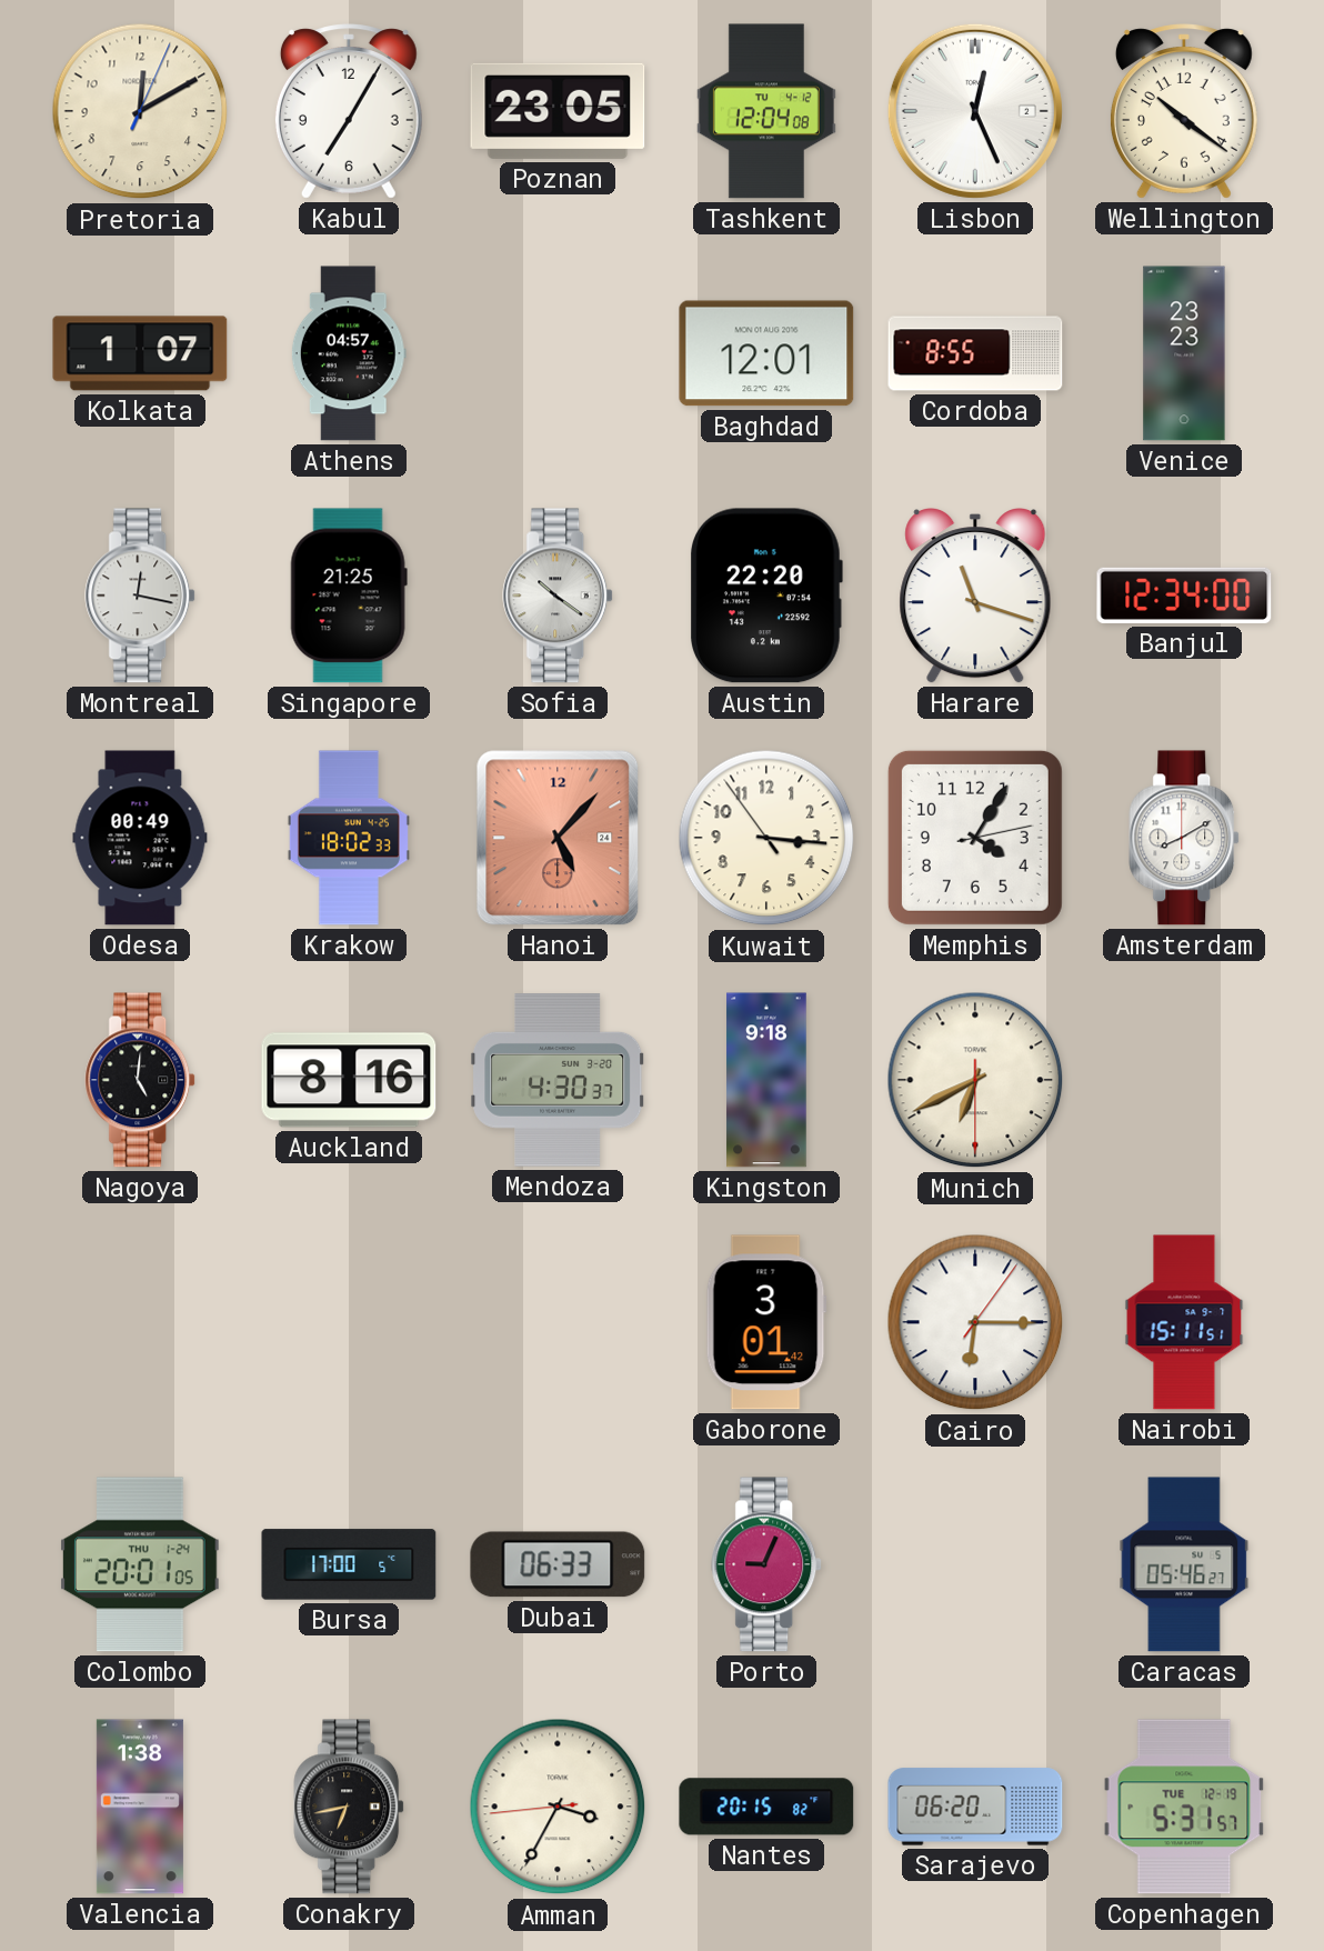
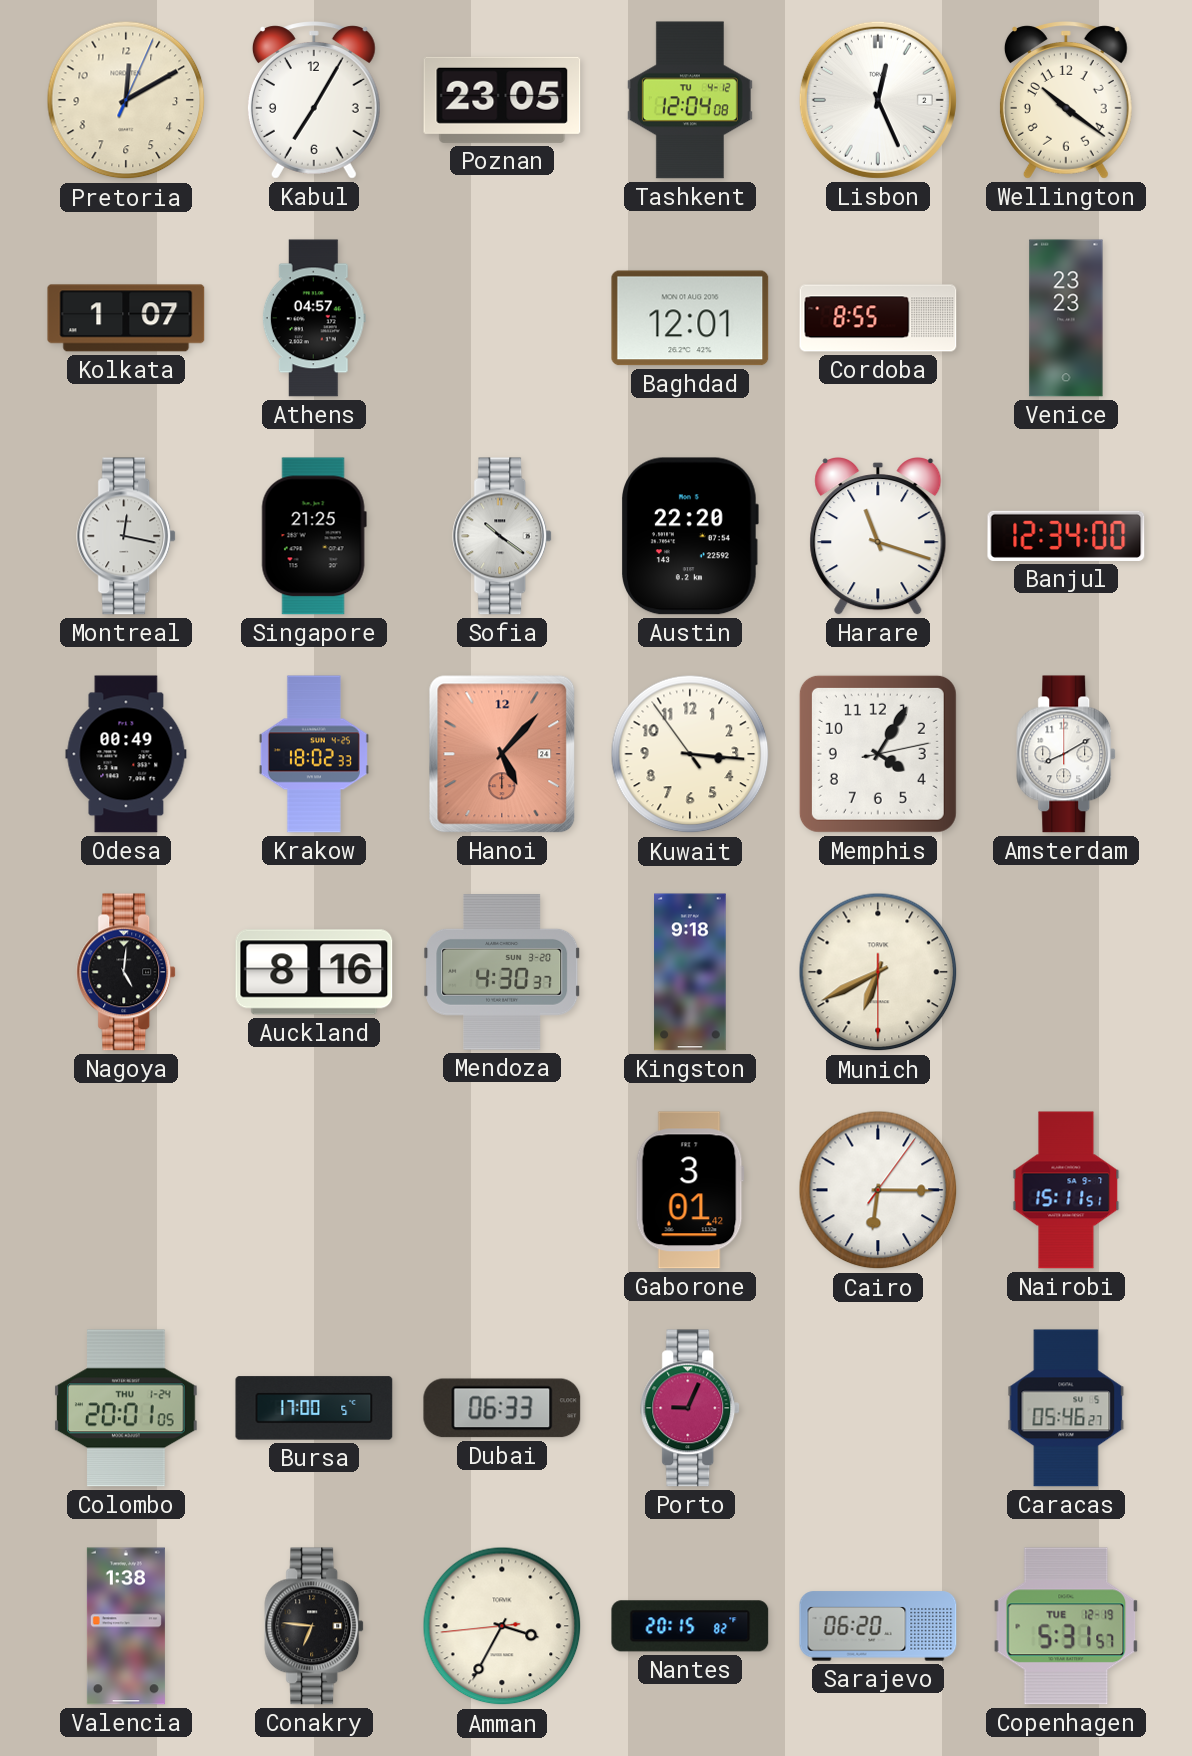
Conakry: 6:43 -> 6:46 (315, 1626)
